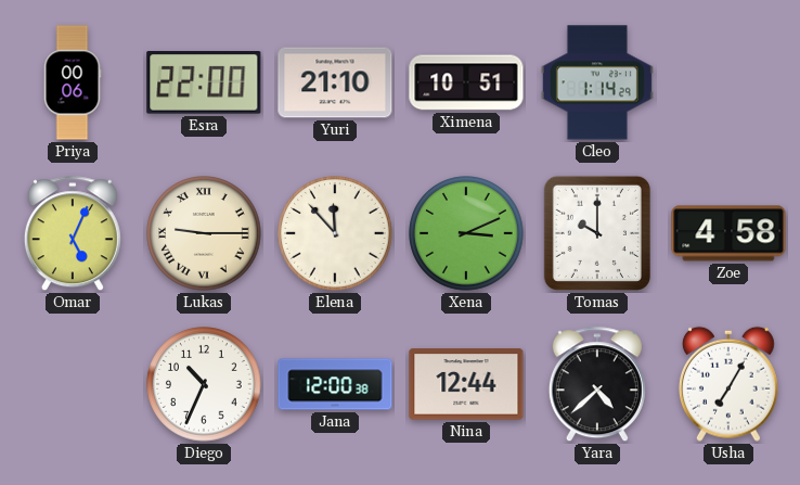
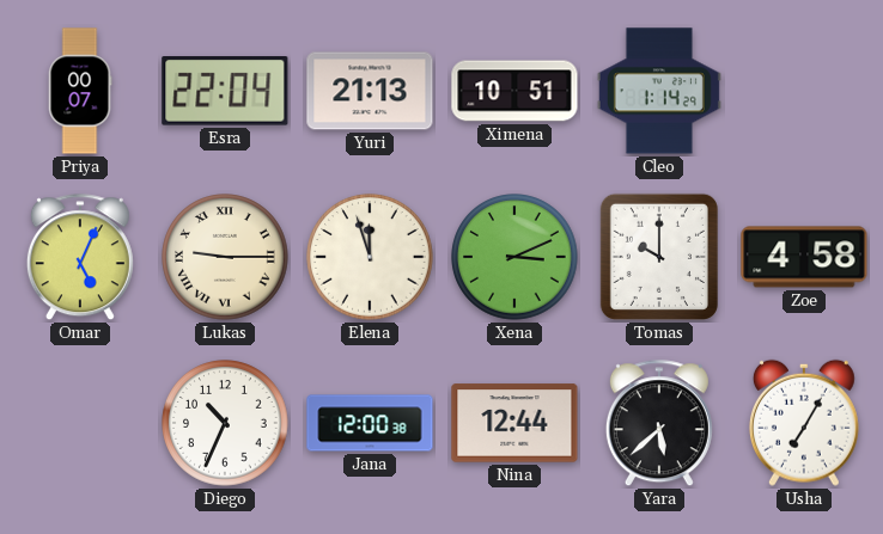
Priya: 00:06 -> 00:07 (80, 91)
Esra: 22:00 -> 22:04 (225, 92)
Yuri: 21:10 -> 21:13 (370, 91)
Elena: 11:53 -> 11:57 (370, 257)
Yara: 4:38 -> 5:38 (659, 424)
